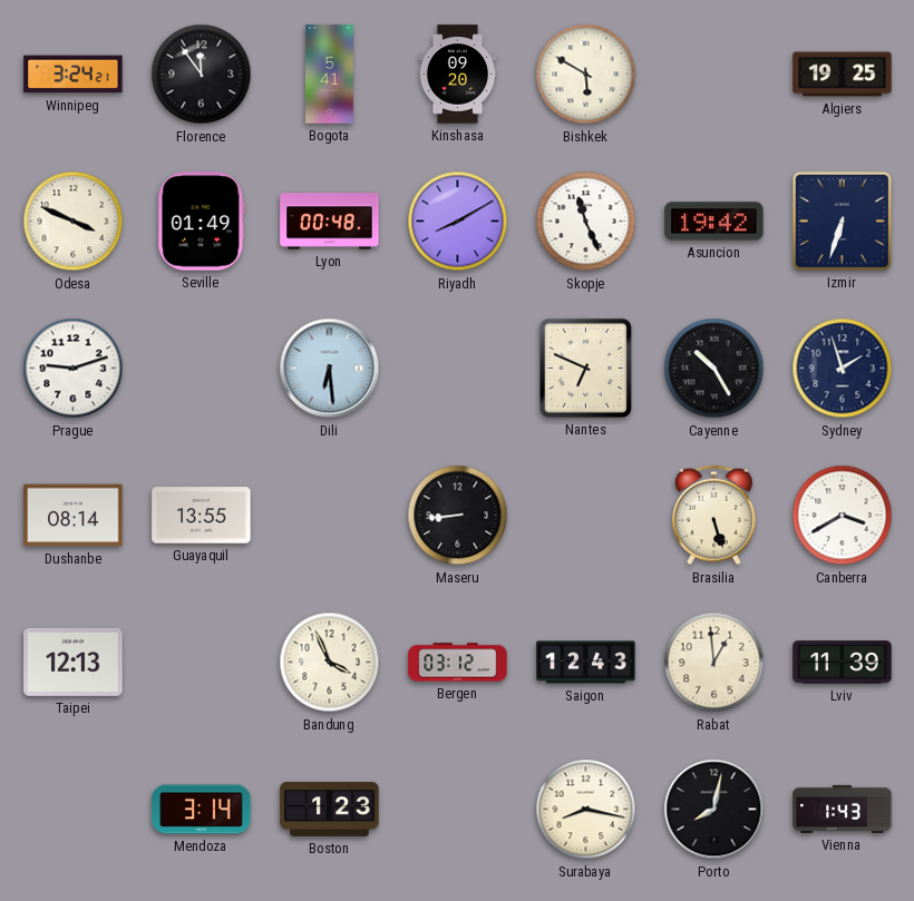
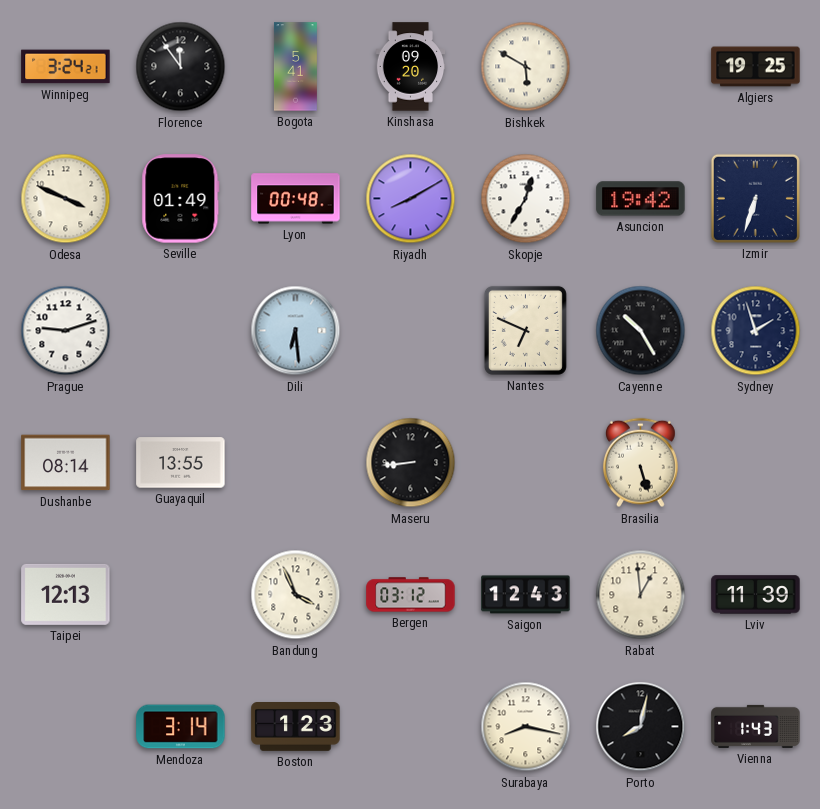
Skopje: 11:26 -> 12:35 (526, 199)
Canberra: 3:40 -> none (843, 516)
